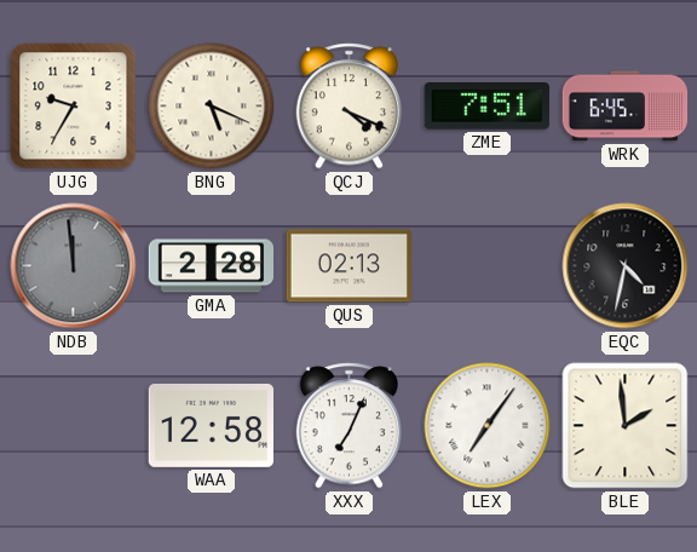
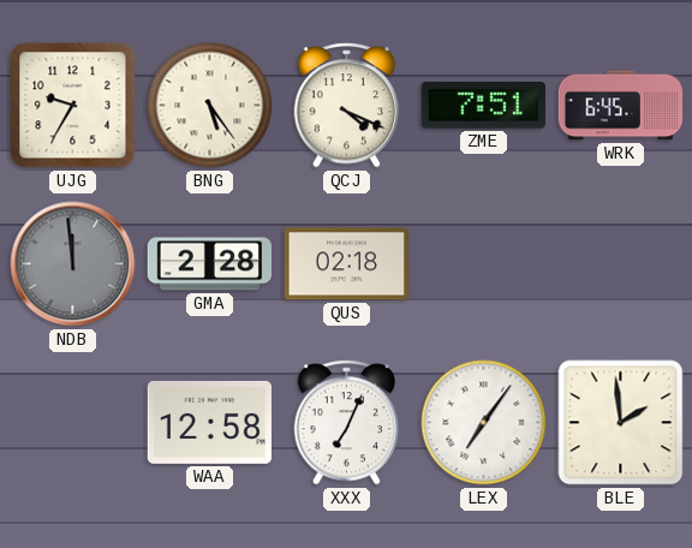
BNG: 5:19 -> 5:24 (210, 106)
QUS: 02:13 -> 02:18 (346, 264)
EQC: 4:32 -> none (626, 266)
